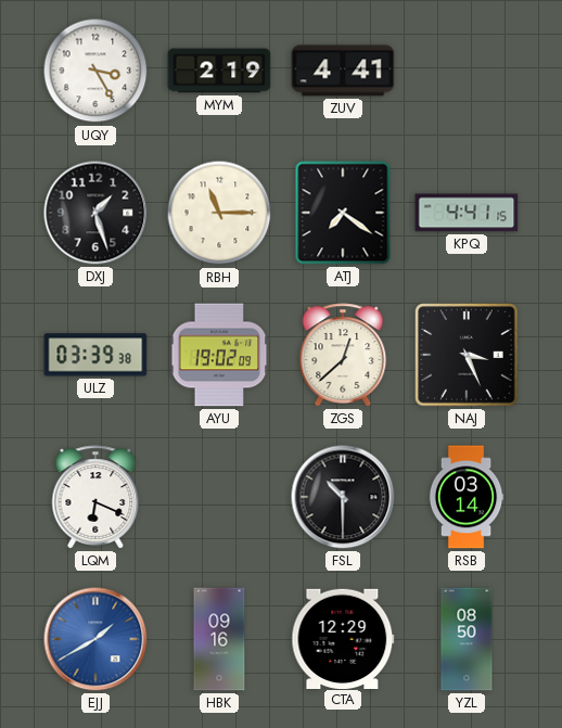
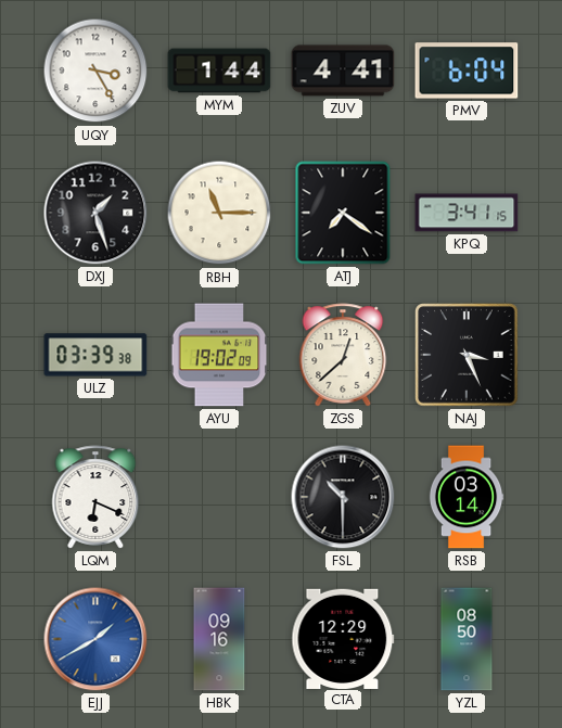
MYM: 2:19 -> 1:44 (219, 71)
PMV: none -> 6:04 (467, 71)
KPQ: 4:41 -> 3:41 (467, 213)
